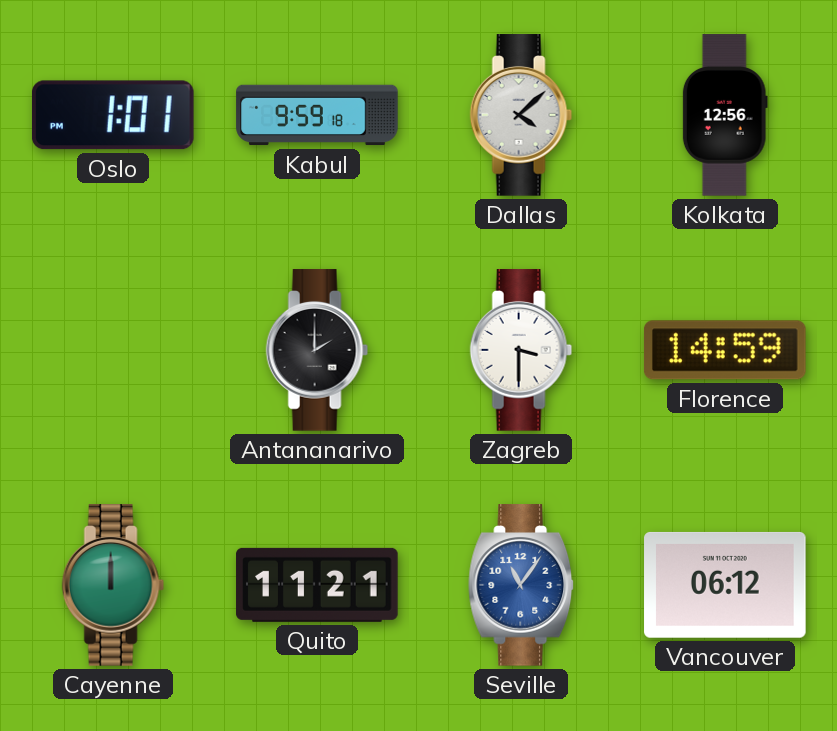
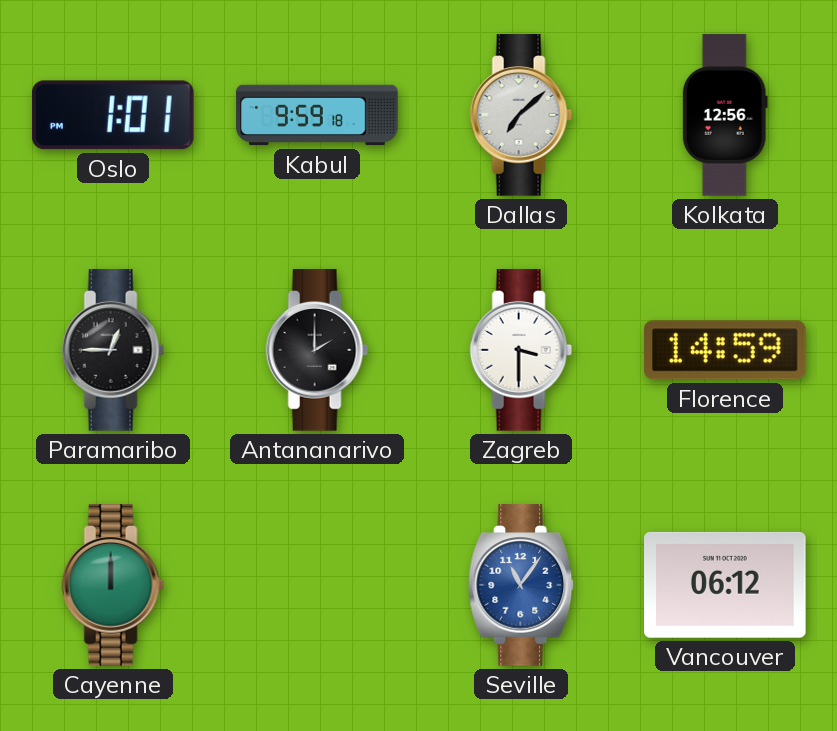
Dallas: 4:08 -> 7:08 (521, 115)
Paramaribo: none -> 12:45 (113, 350)
Quito: 11:21 -> none (317, 585)
